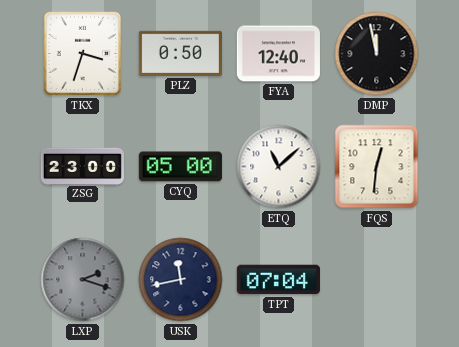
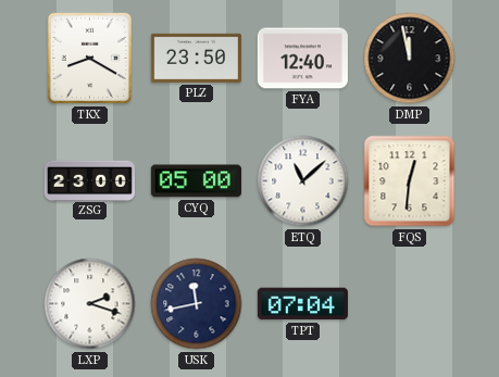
TKX: 3:33 -> 8:20 (90, 59)
PLZ: 0:50 -> 23:50 (196, 58)
LXP dial: grey -> white (90, 304)
